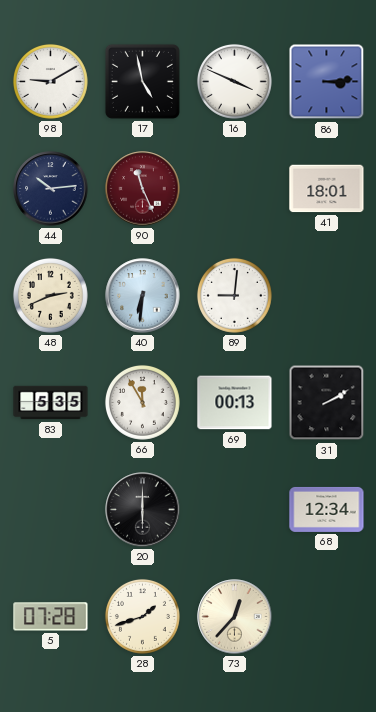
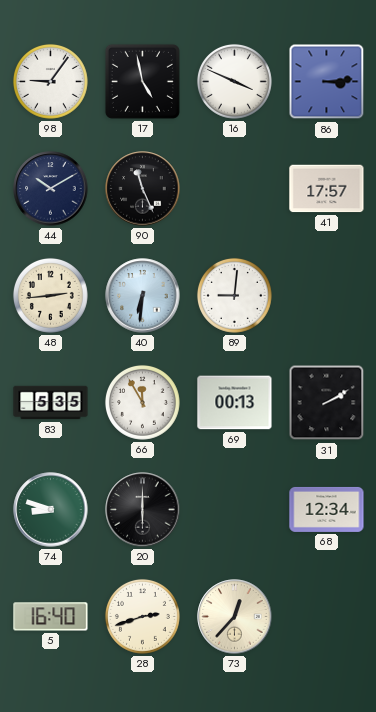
98: 9:10 -> 9:06 (50, 81)
44: 10:14 -> 10:10 (51, 189)
90 dial: burgundy -> black (143, 189)
41: 18:01 -> 17:57 (327, 189)
48: 2:41 -> 2:44 (50, 295)
74: none -> 8:48 (51, 510)
5: 07:28 -> 16:40 (51, 617)
28: 1:42 -> 2:42 (142, 616)
